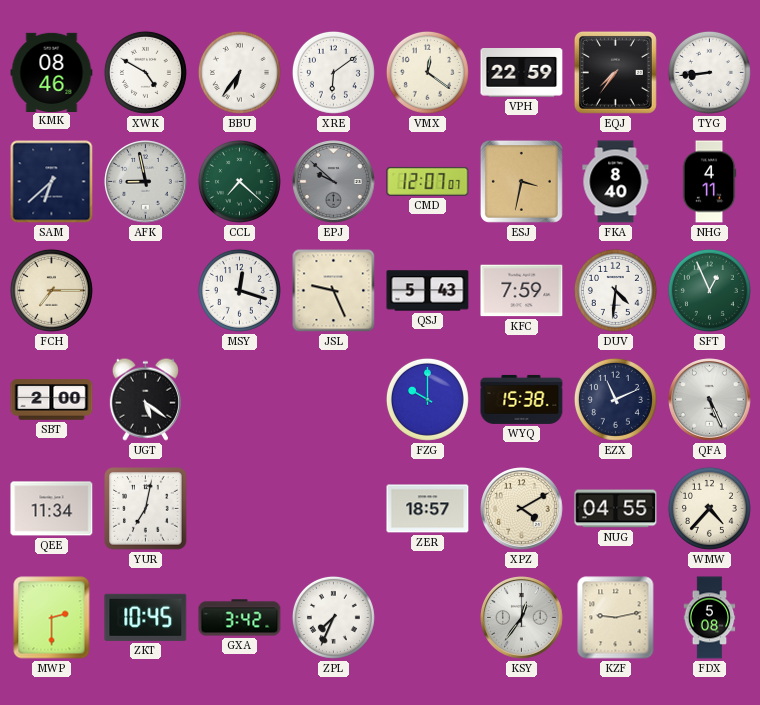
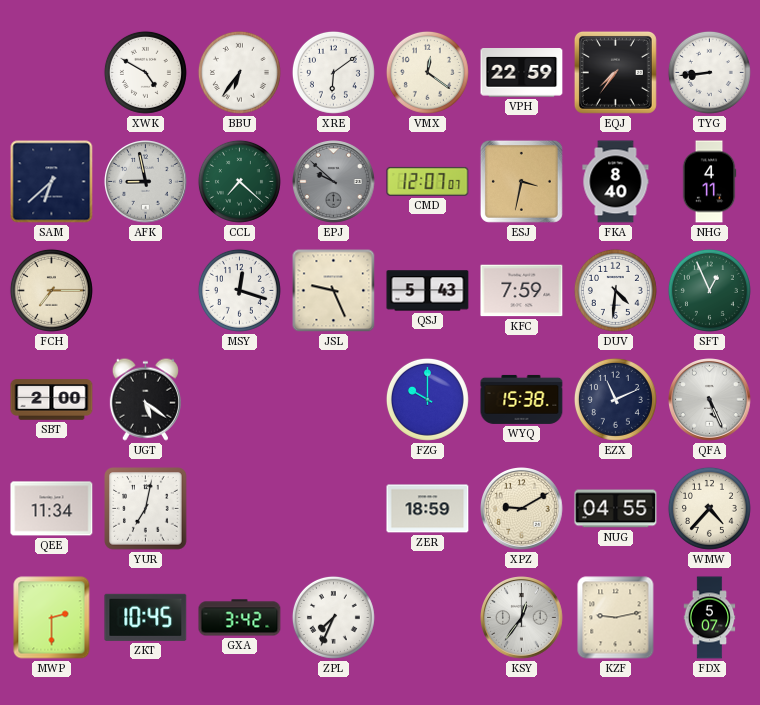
KMK: 08:46 -> none (52, 72)
ZER: 18:57 -> 18:59 (428, 509)
XPZ: 4:10 -> 9:10 (522, 509)
FDX: 5:08 -> 5:07 (710, 618)
